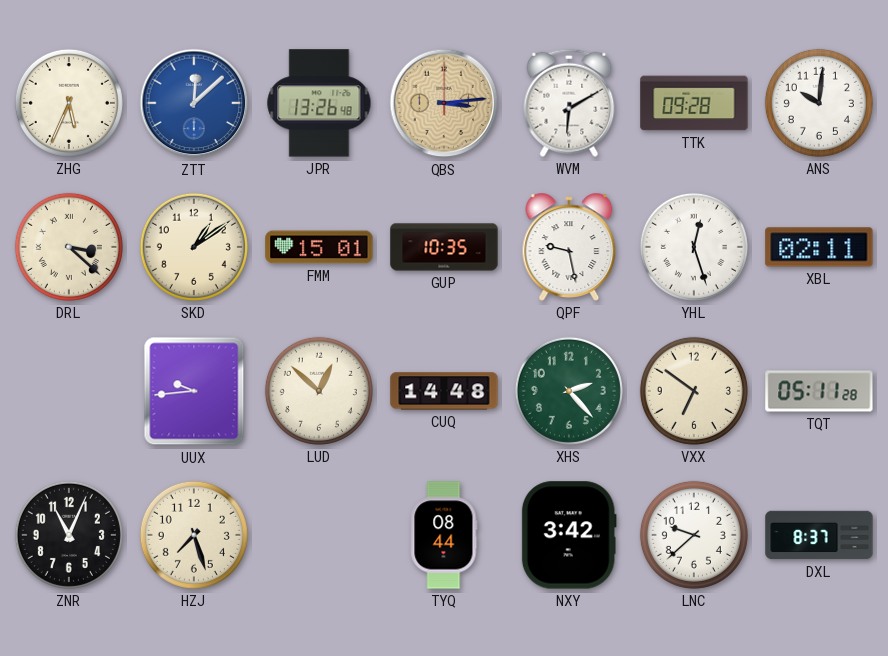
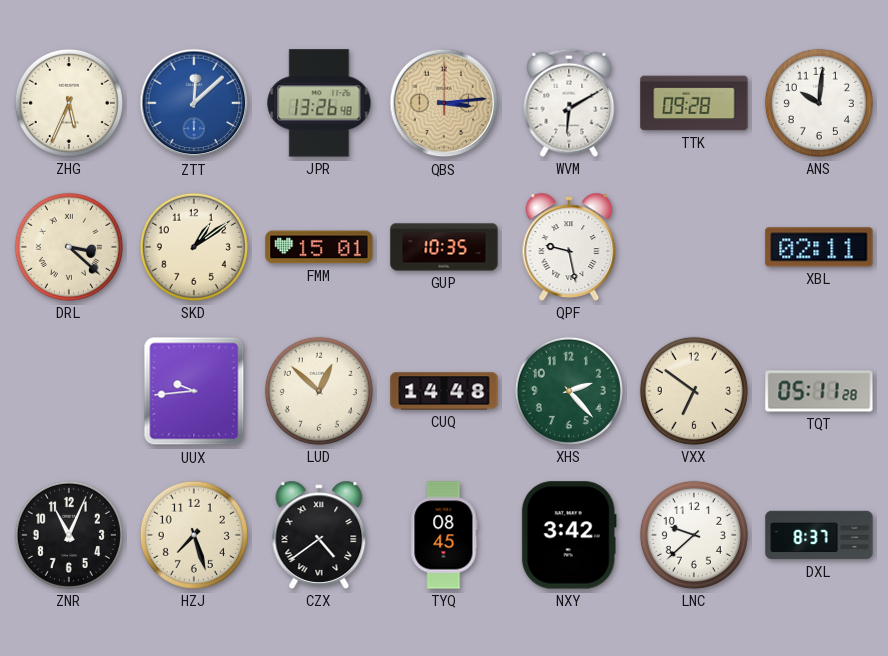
YHL: 12:27 -> none (694, 247)
CZX: none -> 4:39 (319, 535)
TYQ: 08:44 -> 08:45 (444, 535)
